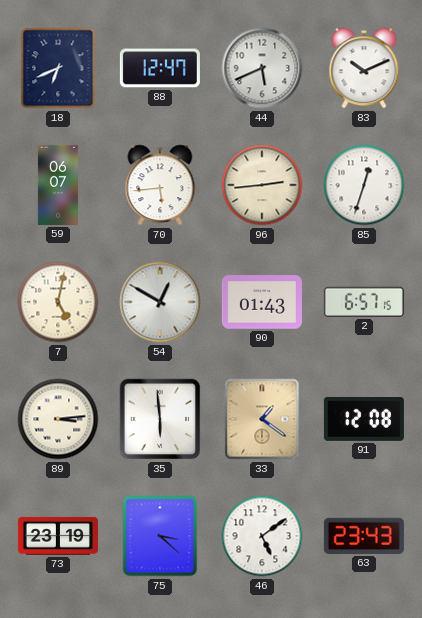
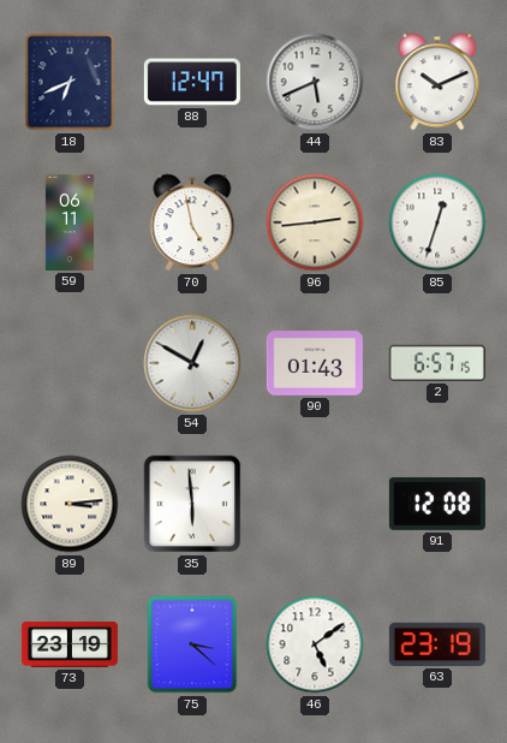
59: 06:07 -> 06:11 (70, 222)
70: 5:44 -> 4:58 (192, 222)
7: 5:02 -> none (58, 302)
33: 1:21 -> none (262, 419)
63: 23:43 -> 23:19 (437, 644)
